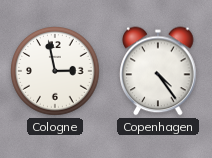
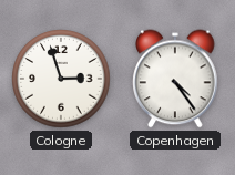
Cologne: 2:58 -> 2:57 (61, 79)
